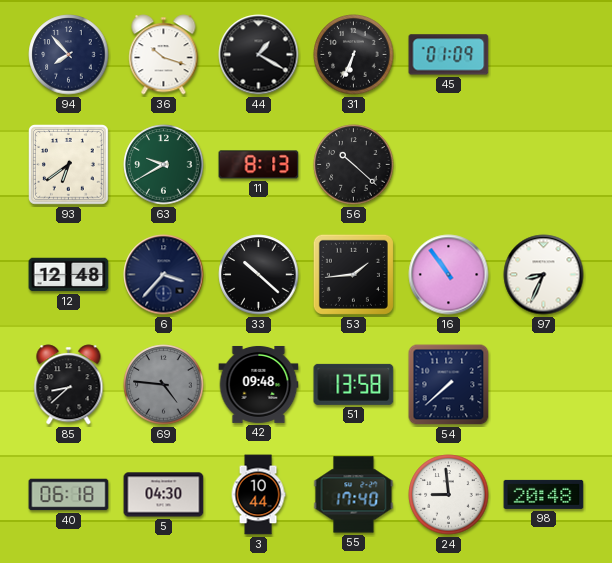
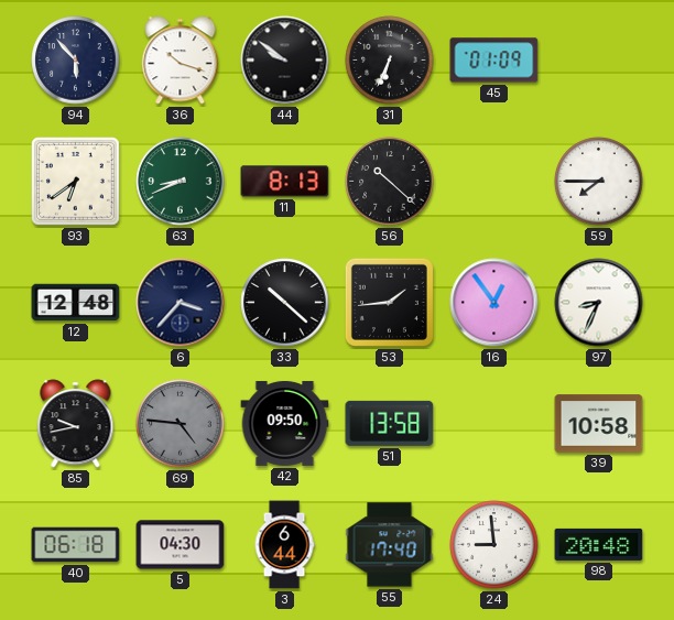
94: 7:53 -> 5:53 (76, 61)
44: 1:20 -> 9:51 (285, 61)
63: 9:40 -> 8:41 (181, 182)
59: none -> 7:45 (599, 182)
16: 10:54 -> 12:54 (494, 303)
85: 8:38 -> 9:43 (76, 424)
42: 09:48 -> 09:50 (285, 423)
54: 7:38 -> none (449, 385)
39: none -> 10:58 (599, 424)
3: 10:44 -> 6:44 (284, 545)
